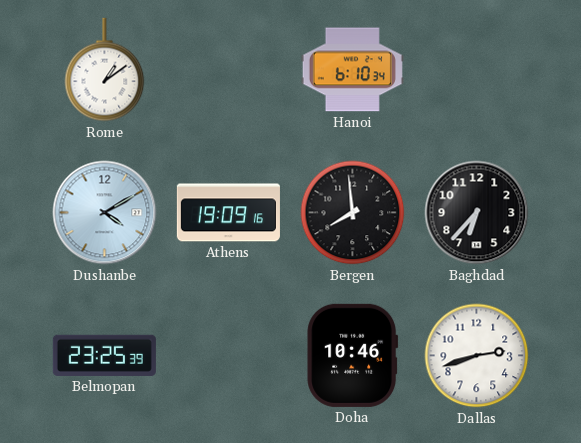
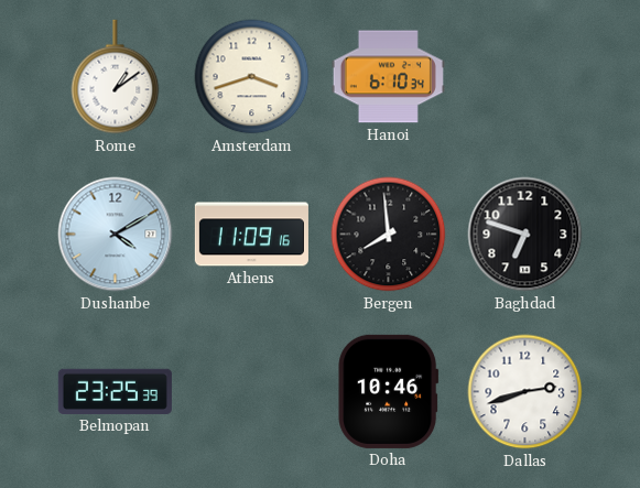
Amsterdam: none -> 3:42 (252, 77)
Athens: 19:09 -> 11:09 (251, 235)
Baghdad: 6:37 -> 6:48 (525, 235)
